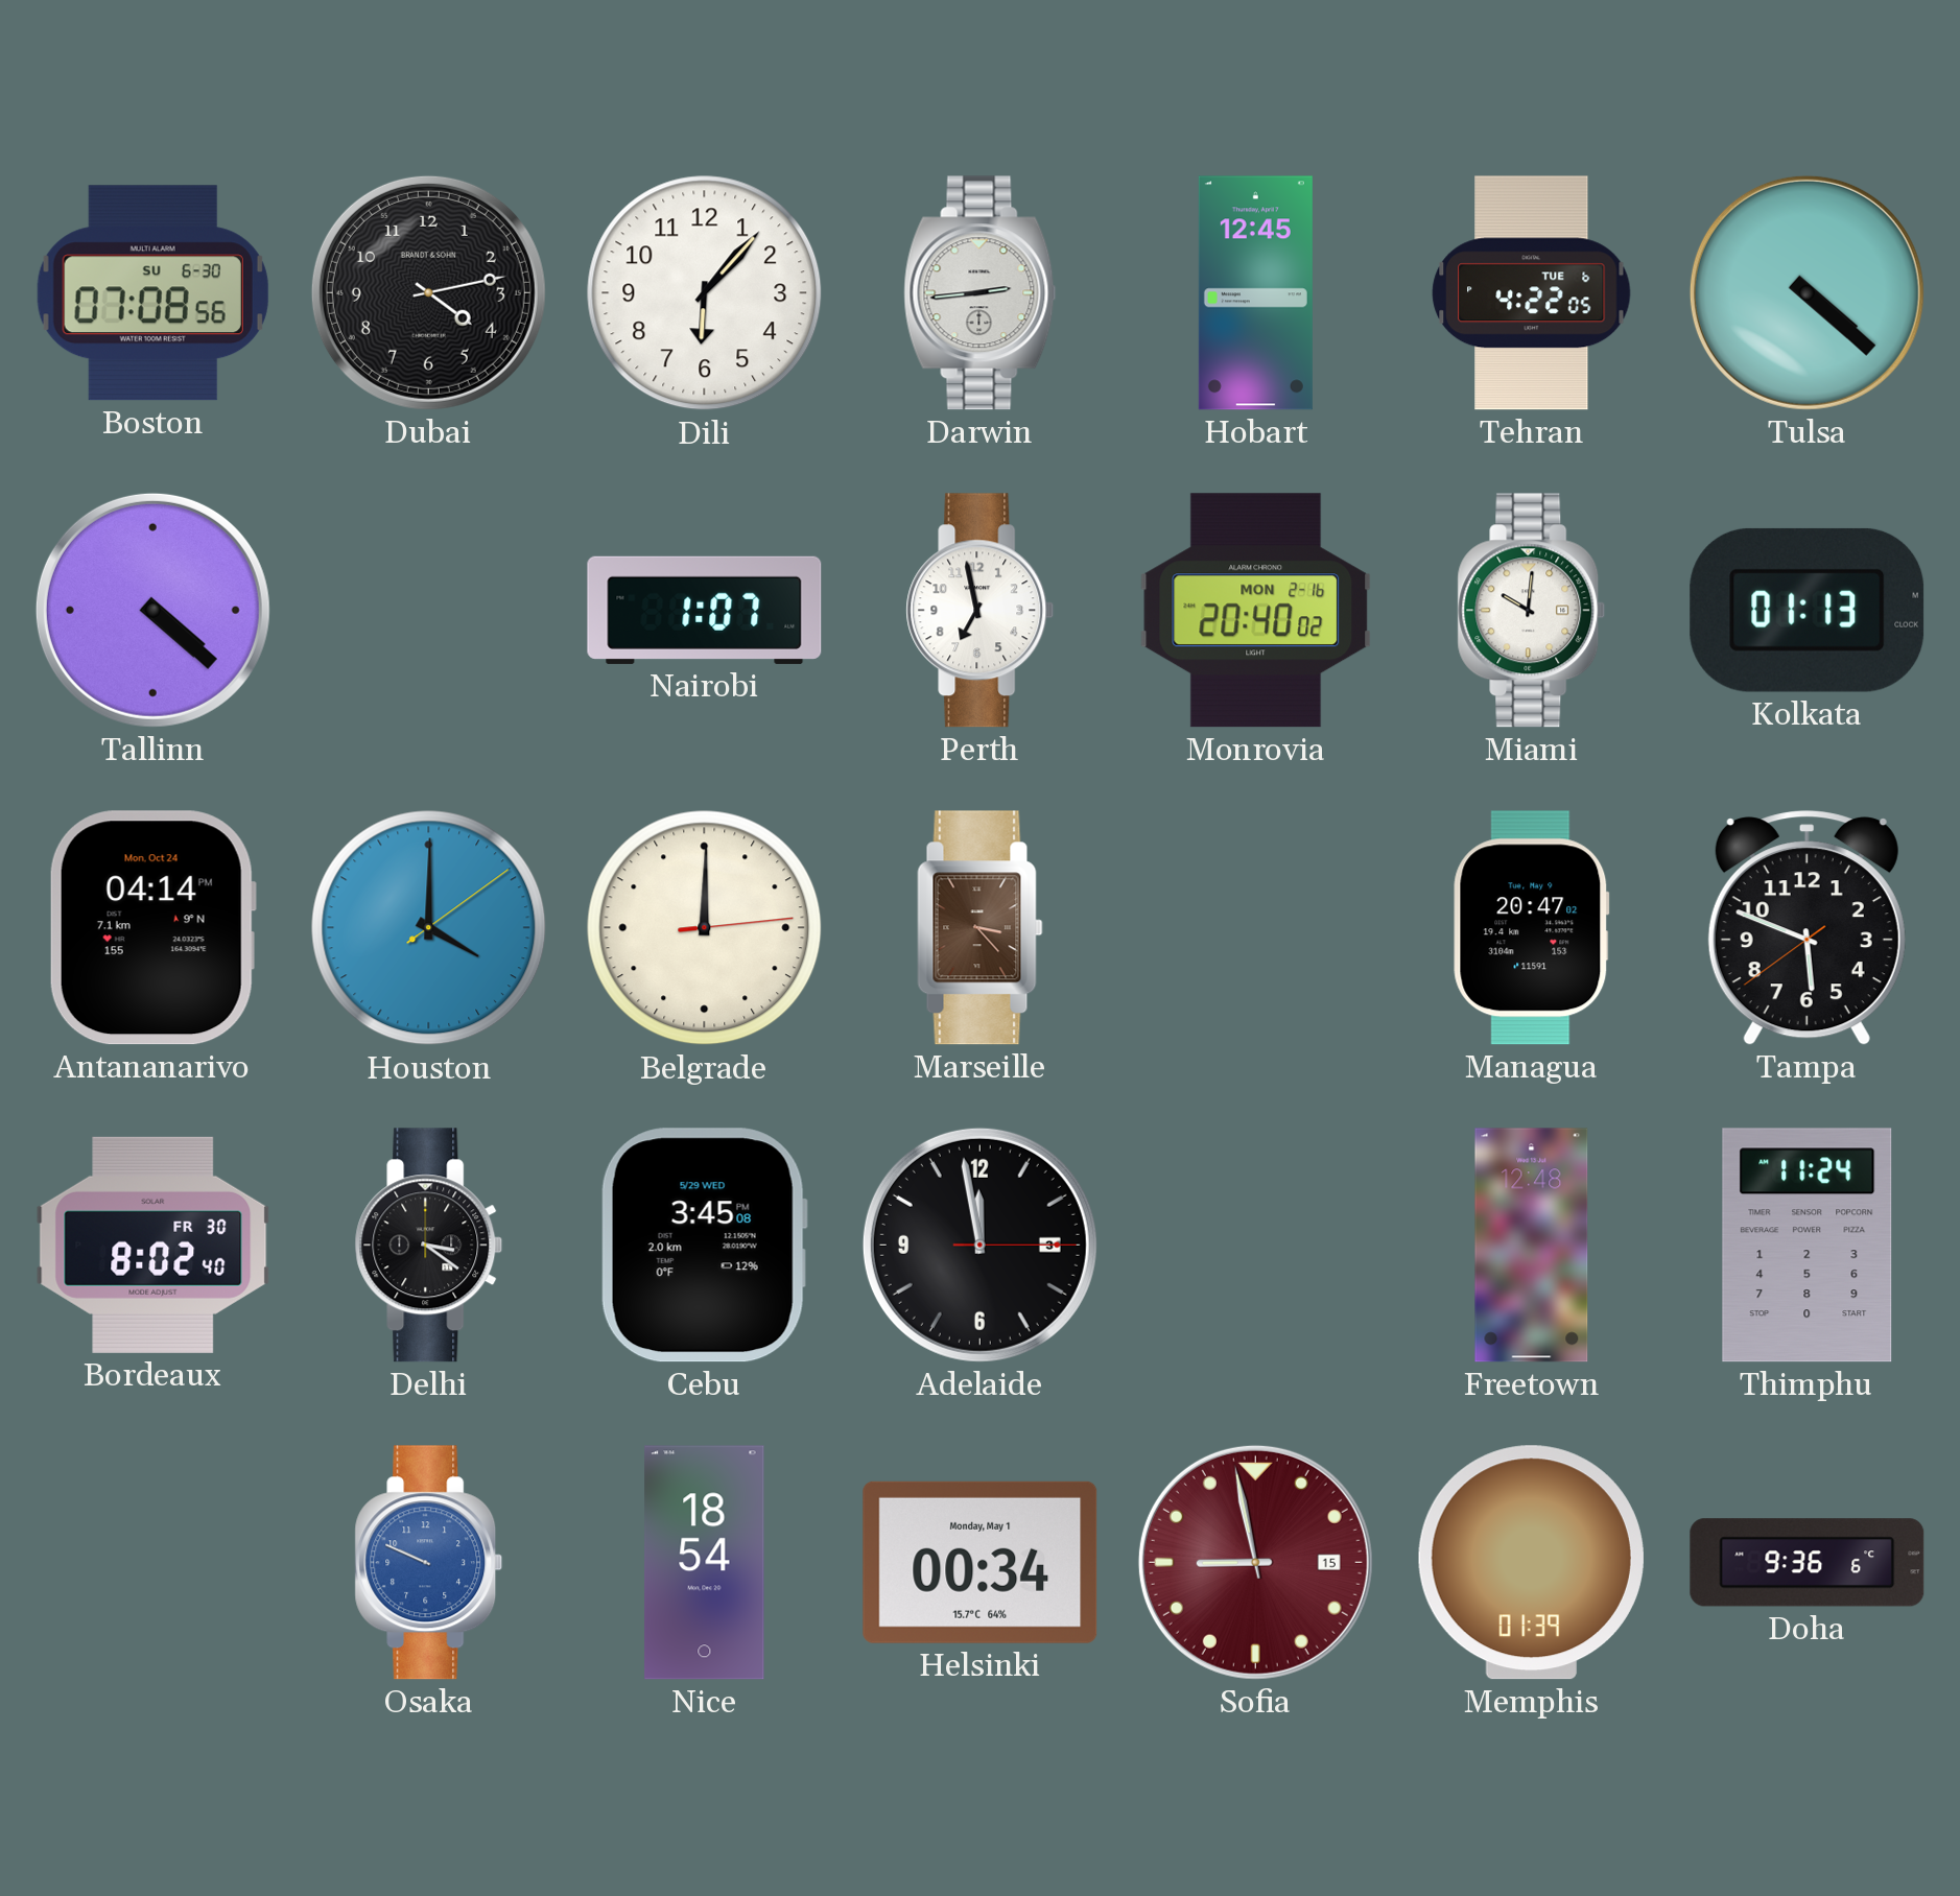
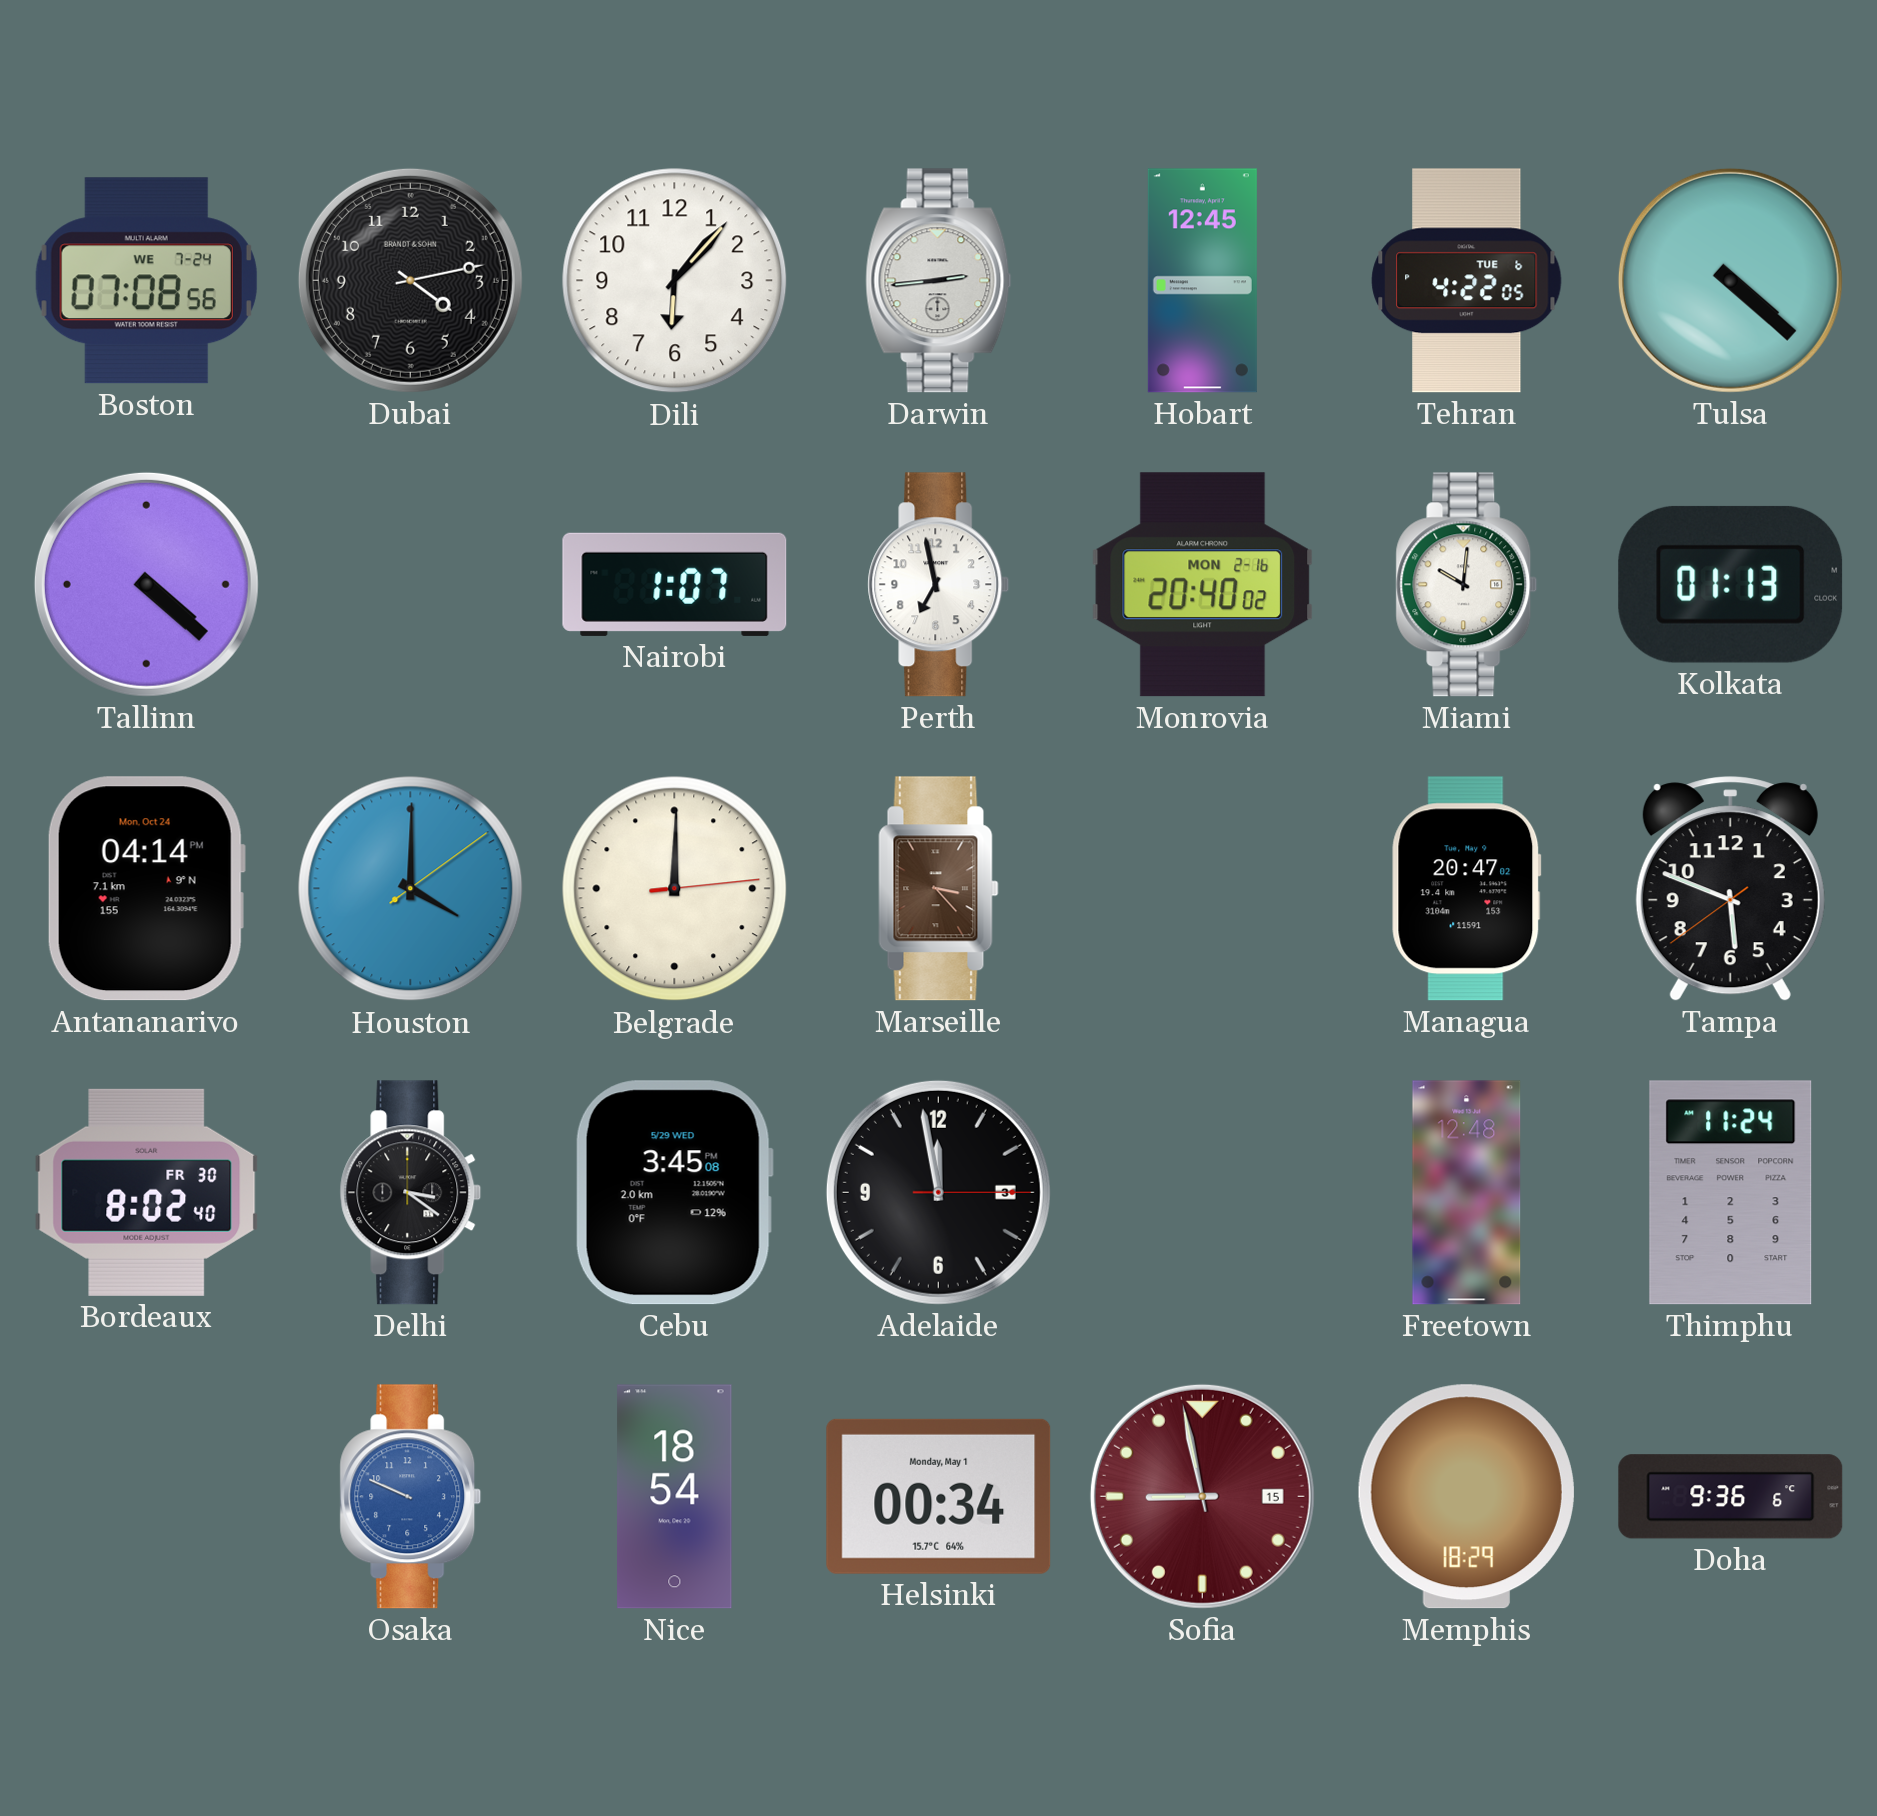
Boston date: SU 6-30 -> WE 7-24 (146, 281)
Memphis: 01:39 -> 18:29 (1466, 1497)
